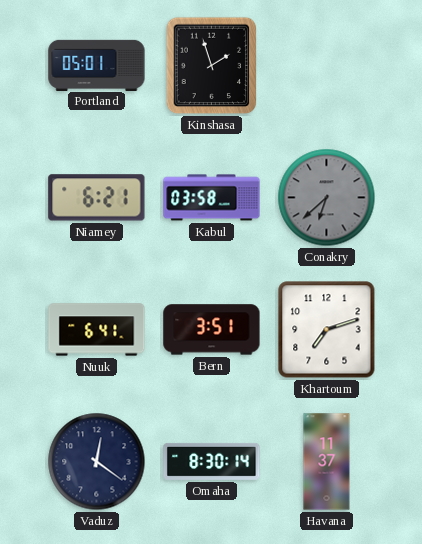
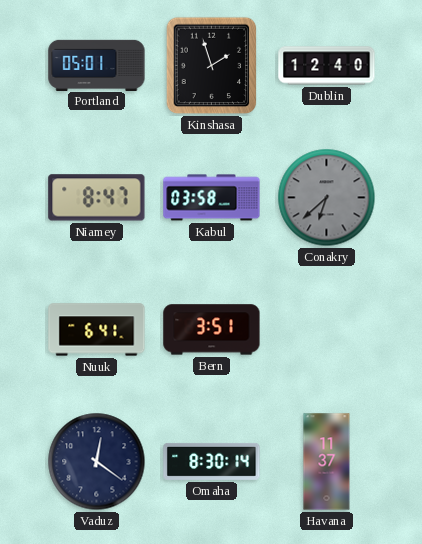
Dublin: none -> 12:40 (327, 66)
Niamey: 6:21 -> 8:47 (97, 198)
Khartoum: 7:12 -> none (327, 330)
